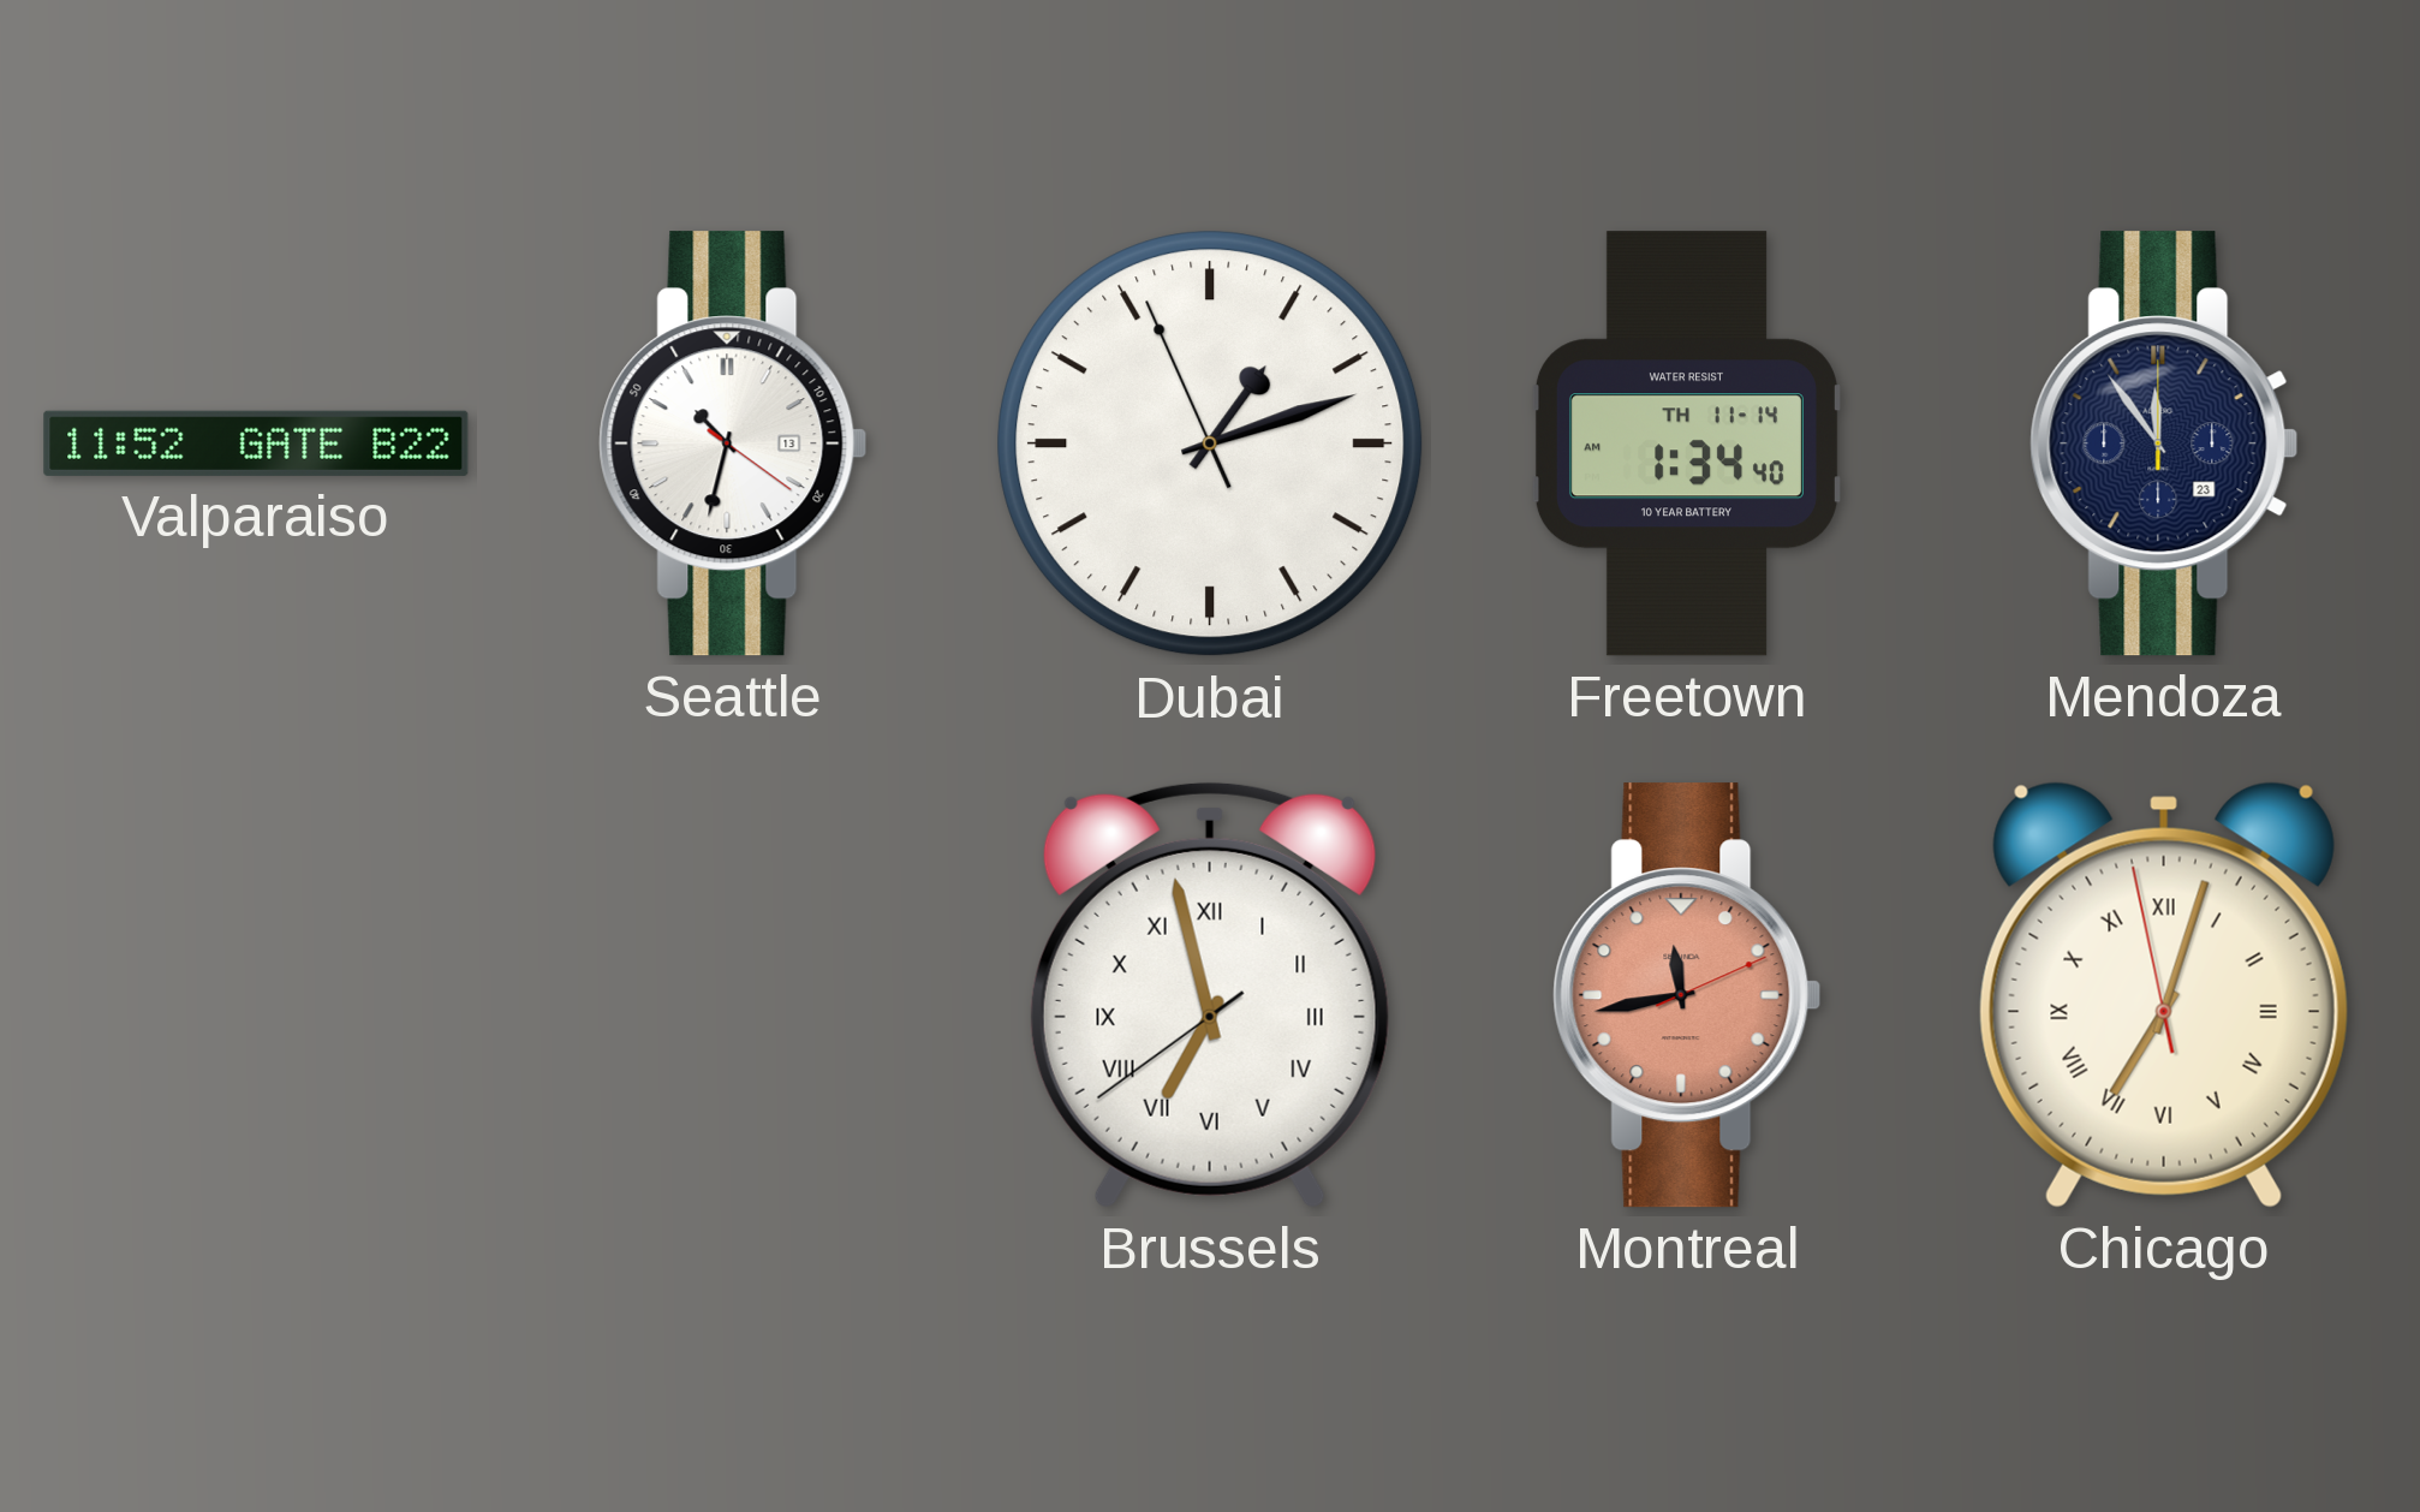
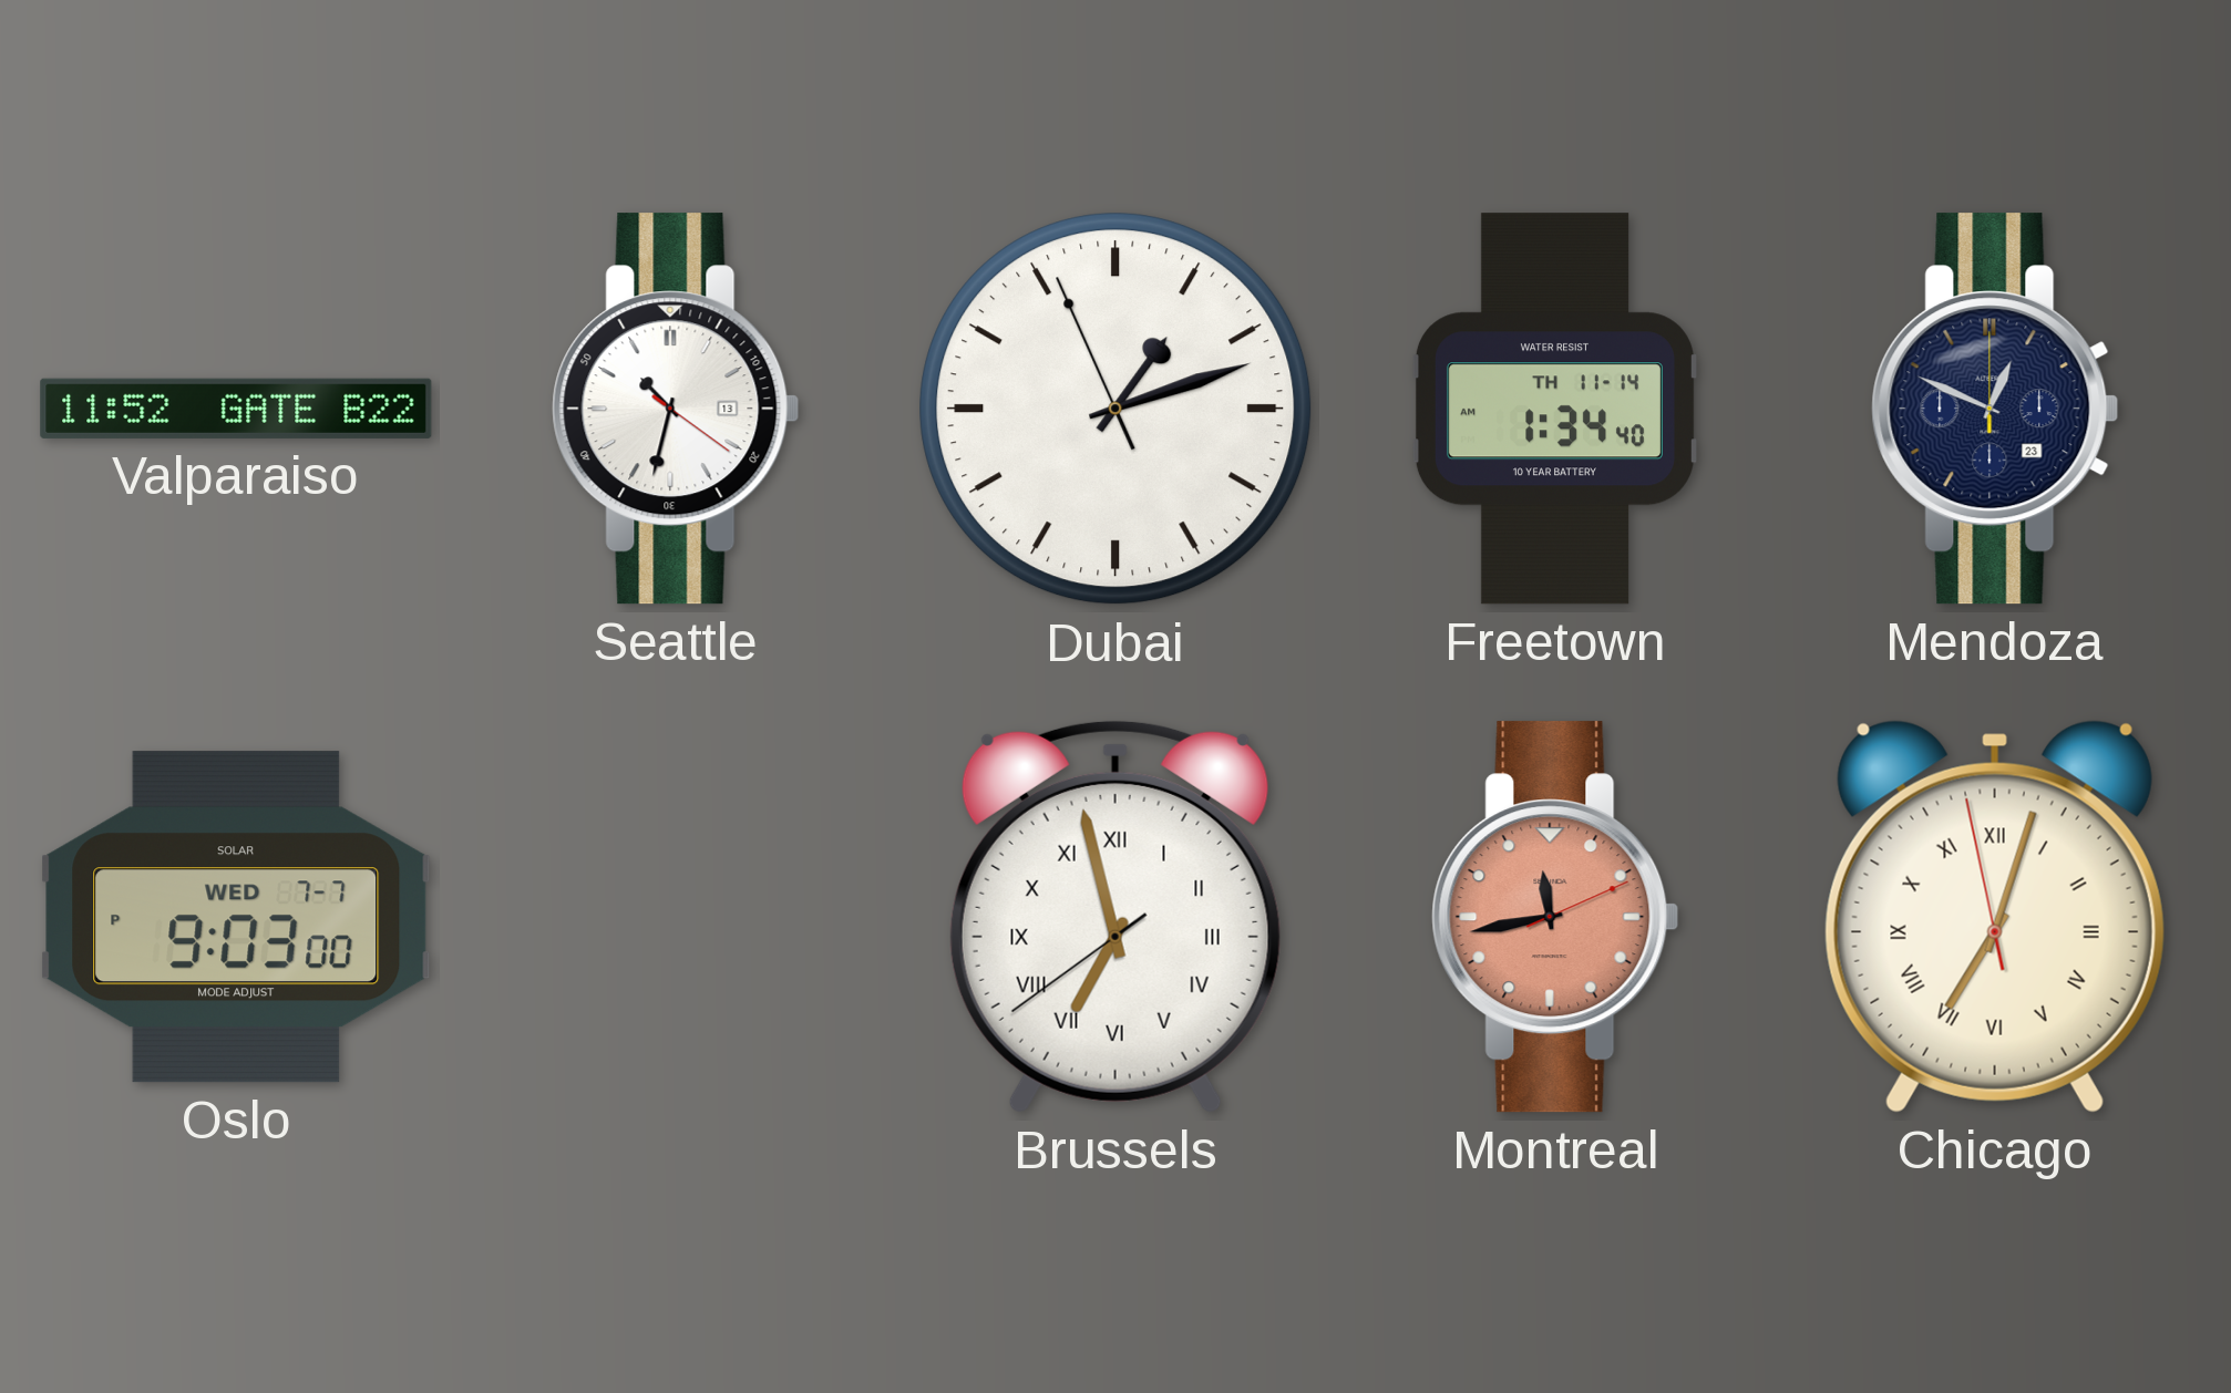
Mendoza: 11:54 -> 12:49 (1995, 409)
Oslo: none -> 9:03 (236, 917)
